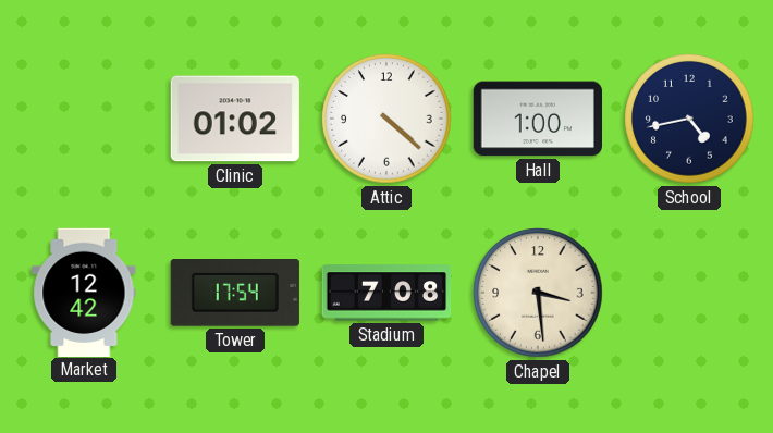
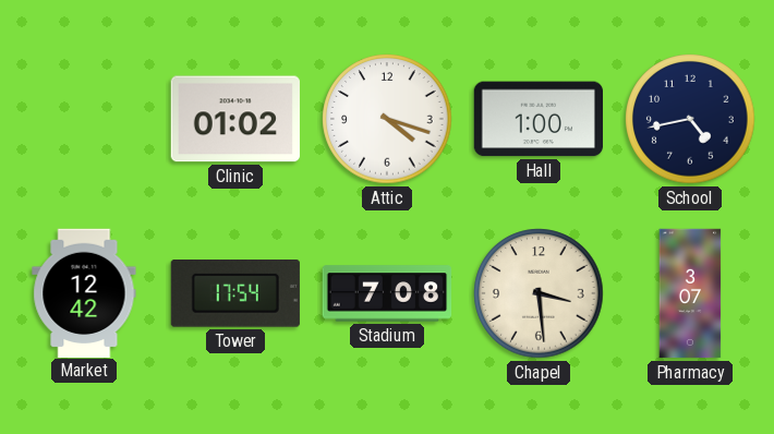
Attic: 4:22 -> 4:18 (387, 119)
Pharmacy: none -> 3:07 (690, 293)
